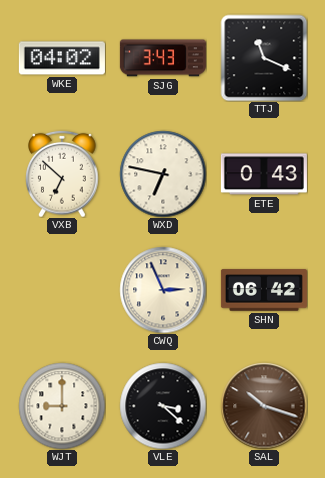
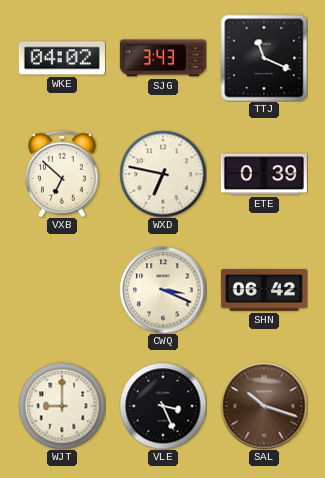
ETE: 0:43 -> 0:39 (264, 174)
CWQ: 2:56 -> 3:19 (163, 290)
VLE: 3:22 -> 3:26 (163, 406)
